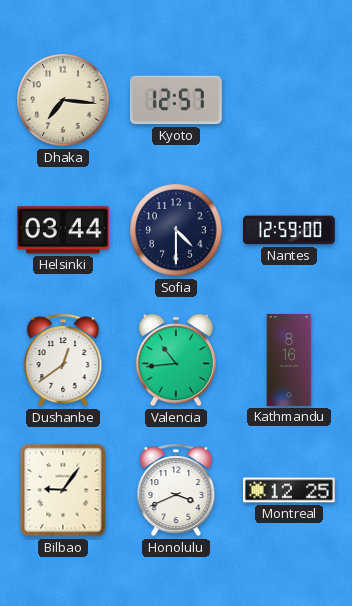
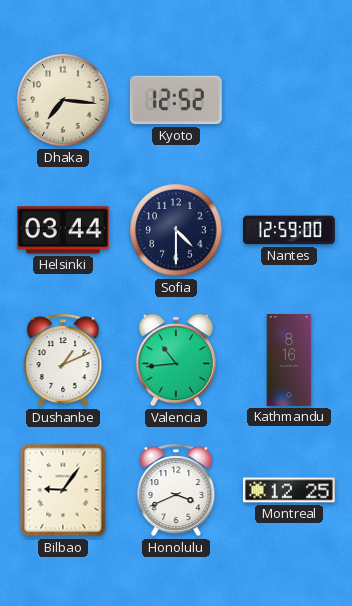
Kyoto: 12:57 -> 12:52 (176, 100)
Dushanbe: 12:39 -> 1:11 (63, 360)
